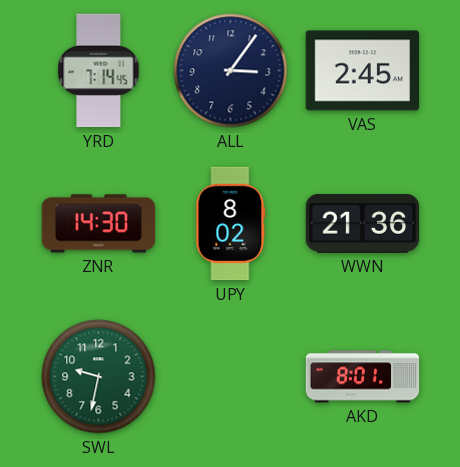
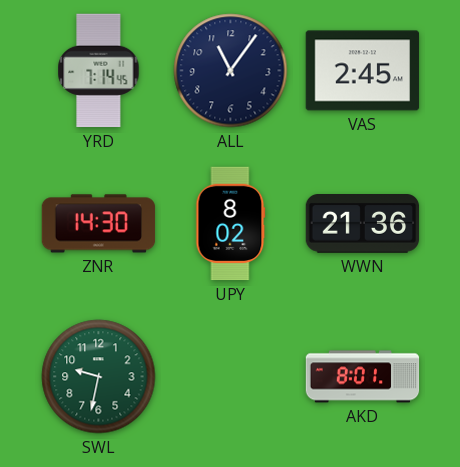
ALL: 3:06 -> 11:06 (231, 71)
